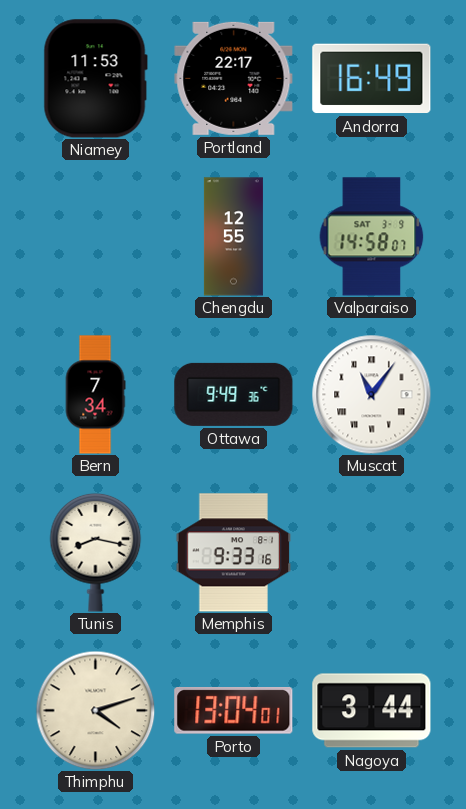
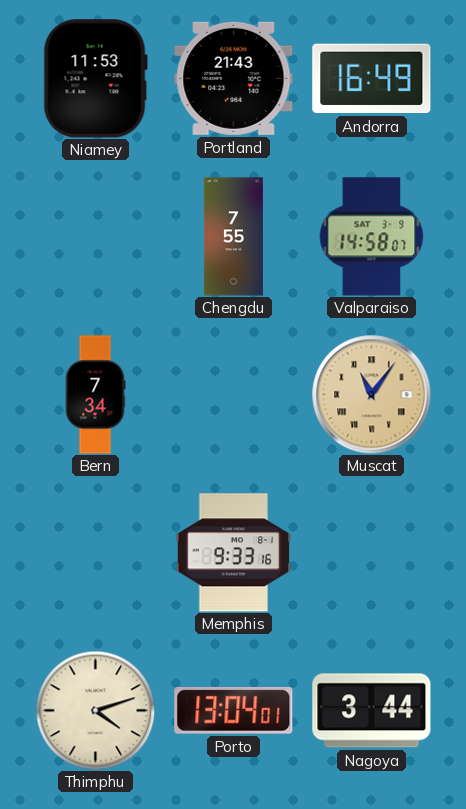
Portland: 22:17 -> 21:43 (234, 78)
Chengdu: 12:55 -> 7:55 (233, 237)
Ottawa: 9:49 -> none (234, 394)
Muscat dial: white -> champagne (372, 395)
Tunis: 8:17 -> none (96, 552)
